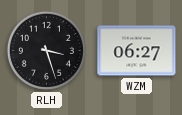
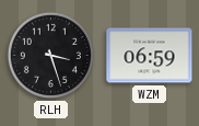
WZM: 06:27 -> 06:59 (150, 56)
